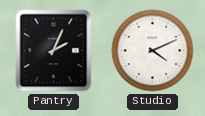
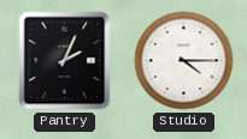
Studio: 4:11 -> 4:15 (184, 61)
